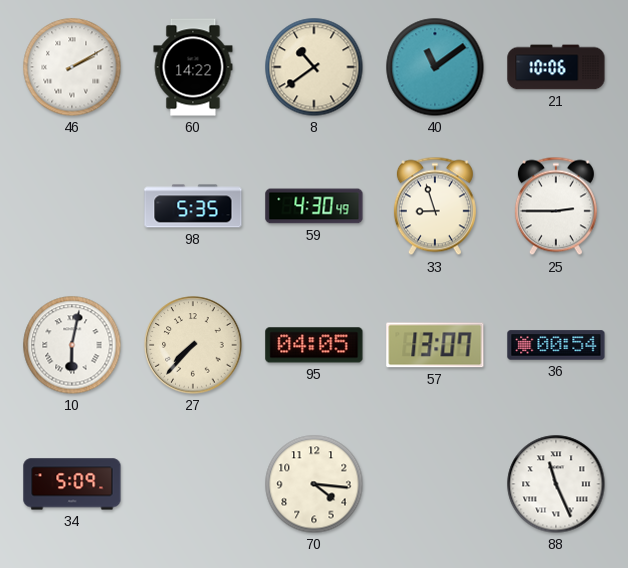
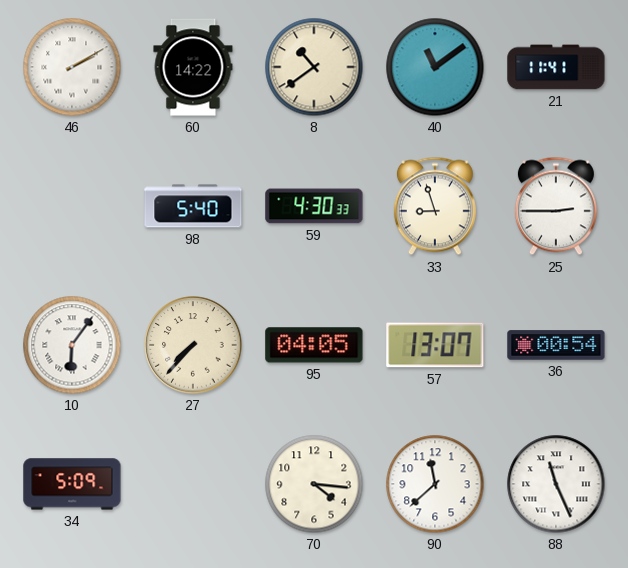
21: 10:06 -> 11:41 (556, 67)
98: 5:35 -> 5:40 (193, 206)
59: 4:30:49 -> 4:30:33 (314, 206)
10: 6:02 -> 6:06 (72, 345)
90: none -> 11:38 (435, 484)
